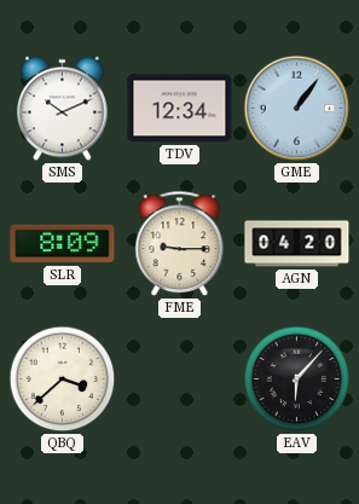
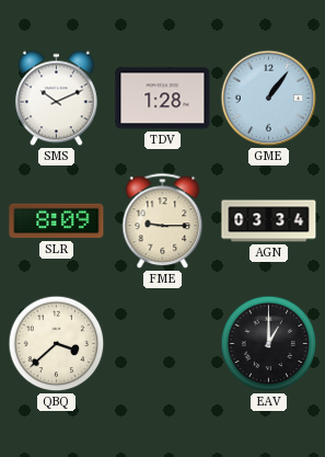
TDV: 12:34 -> 1:28 (163, 99)
AGN: 04:20 -> 03:34 (269, 221)
EAV: 6:07 -> 1:00 (269, 344)
